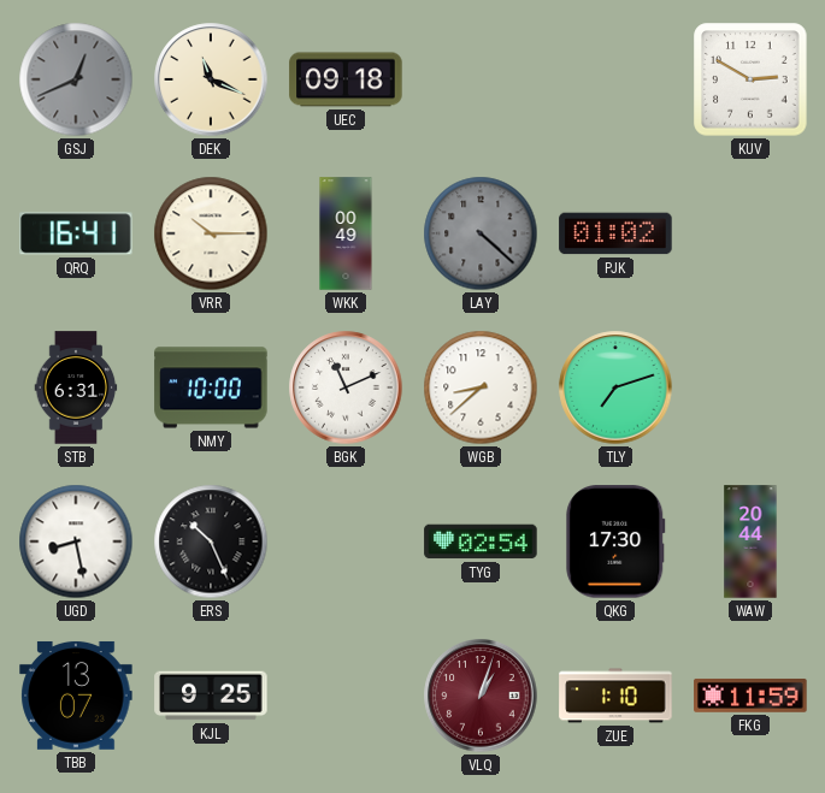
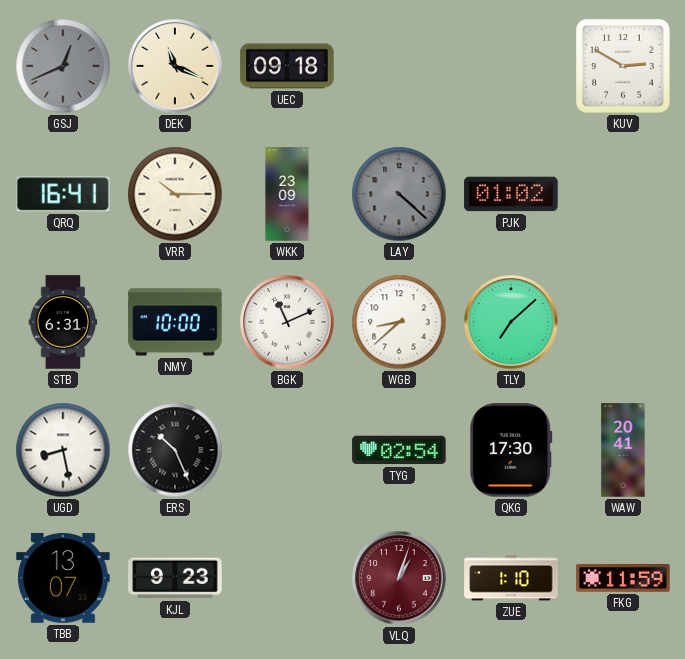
WKK: 00:49 -> 23:09 (287, 194)
TLY: 7:12 -> 7:08 (511, 322)
WAW: 20:44 -> 20:41 (623, 450)
KJL: 9:25 -> 9:23 (175, 578)
